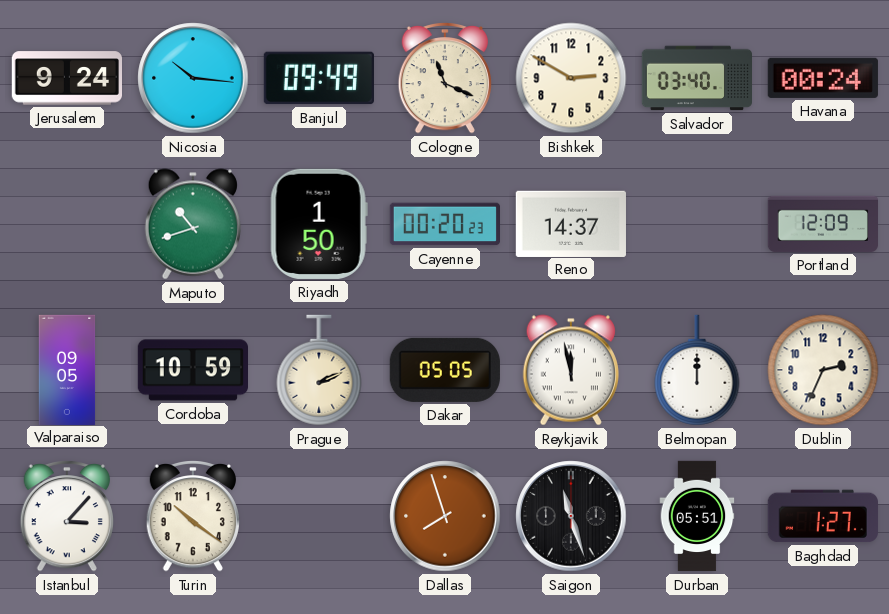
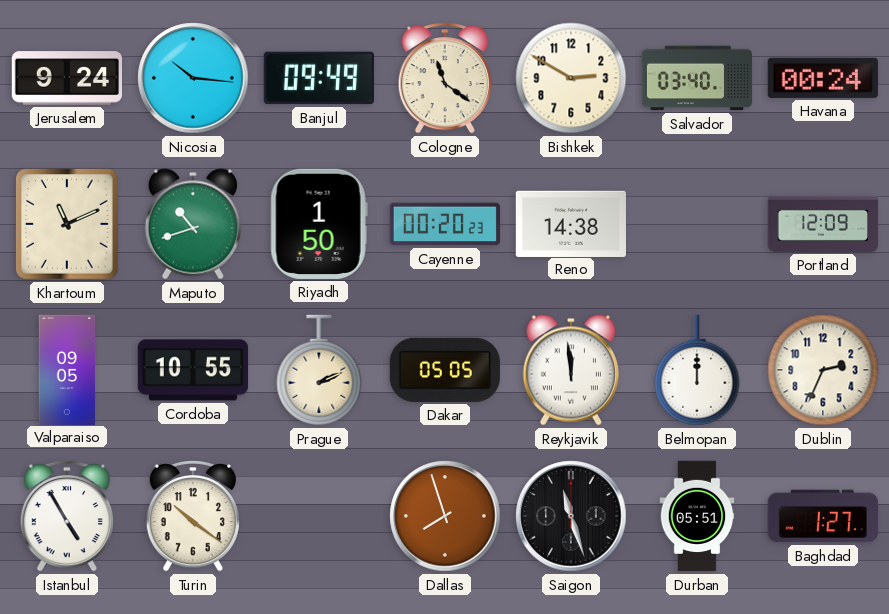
Cologne: 11:19 -> 11:21 (445, 78)
Khartoum: none -> 11:11 (68, 224)
Reno: 14:37 -> 14:38 (571, 223)
Cordoba: 10:59 -> 10:55 (192, 370)
Reykjavik: 11:58 -> 11:59 (571, 370)
Istanbul: 3:07 -> 4:55 (67, 516)
